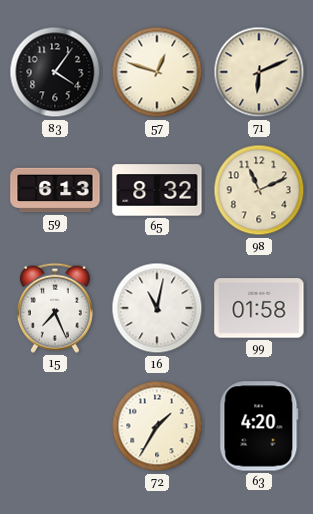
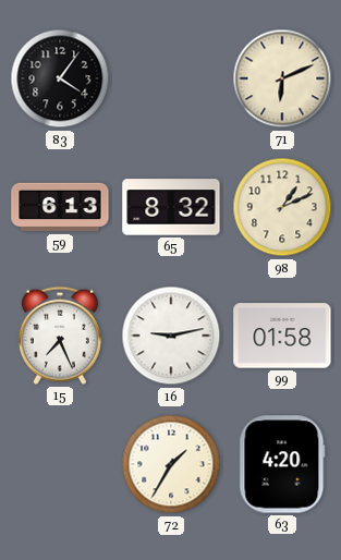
57: 12:48 -> none (157, 72)
98: 11:11 -> 1:11 (282, 207)
16: 11:02 -> 9:13 (171, 336)
